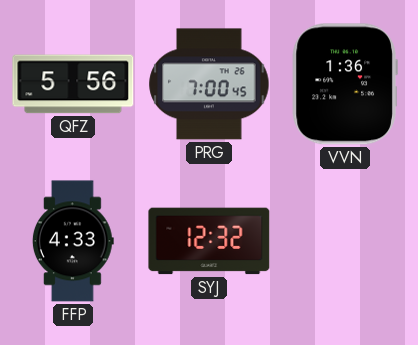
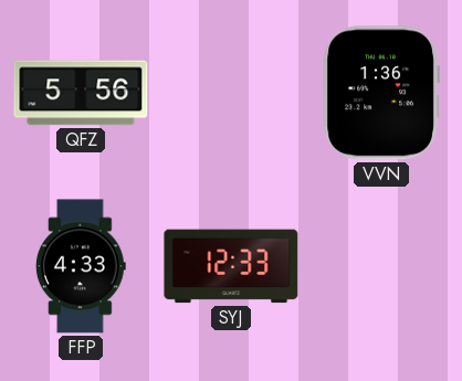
PRG: 7:00 -> none (209, 84)
SYJ: 12:32 -> 12:33 (231, 266)
